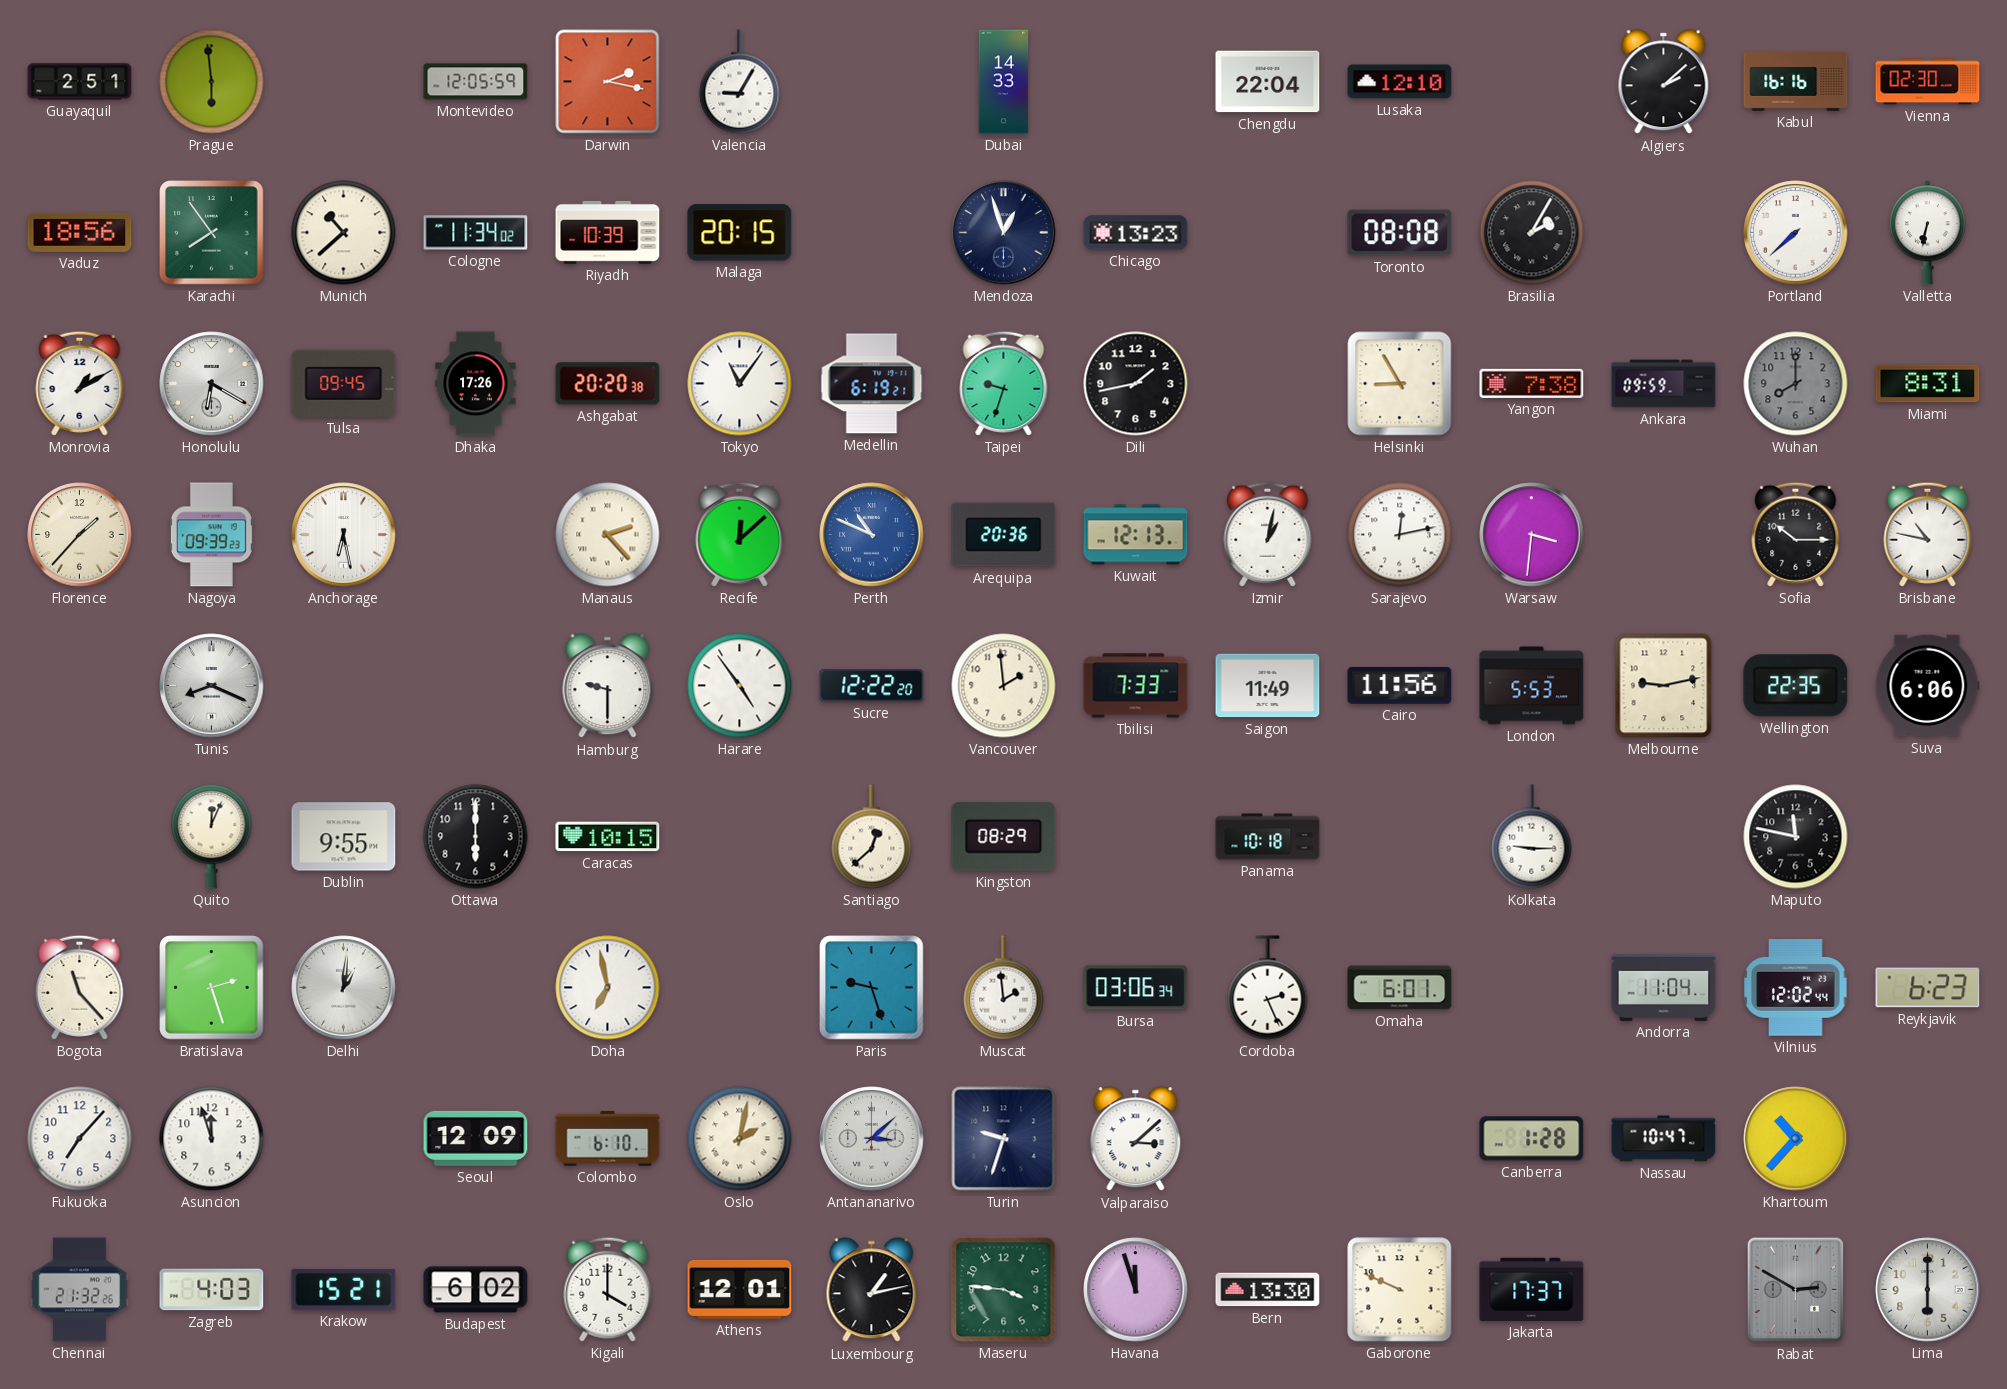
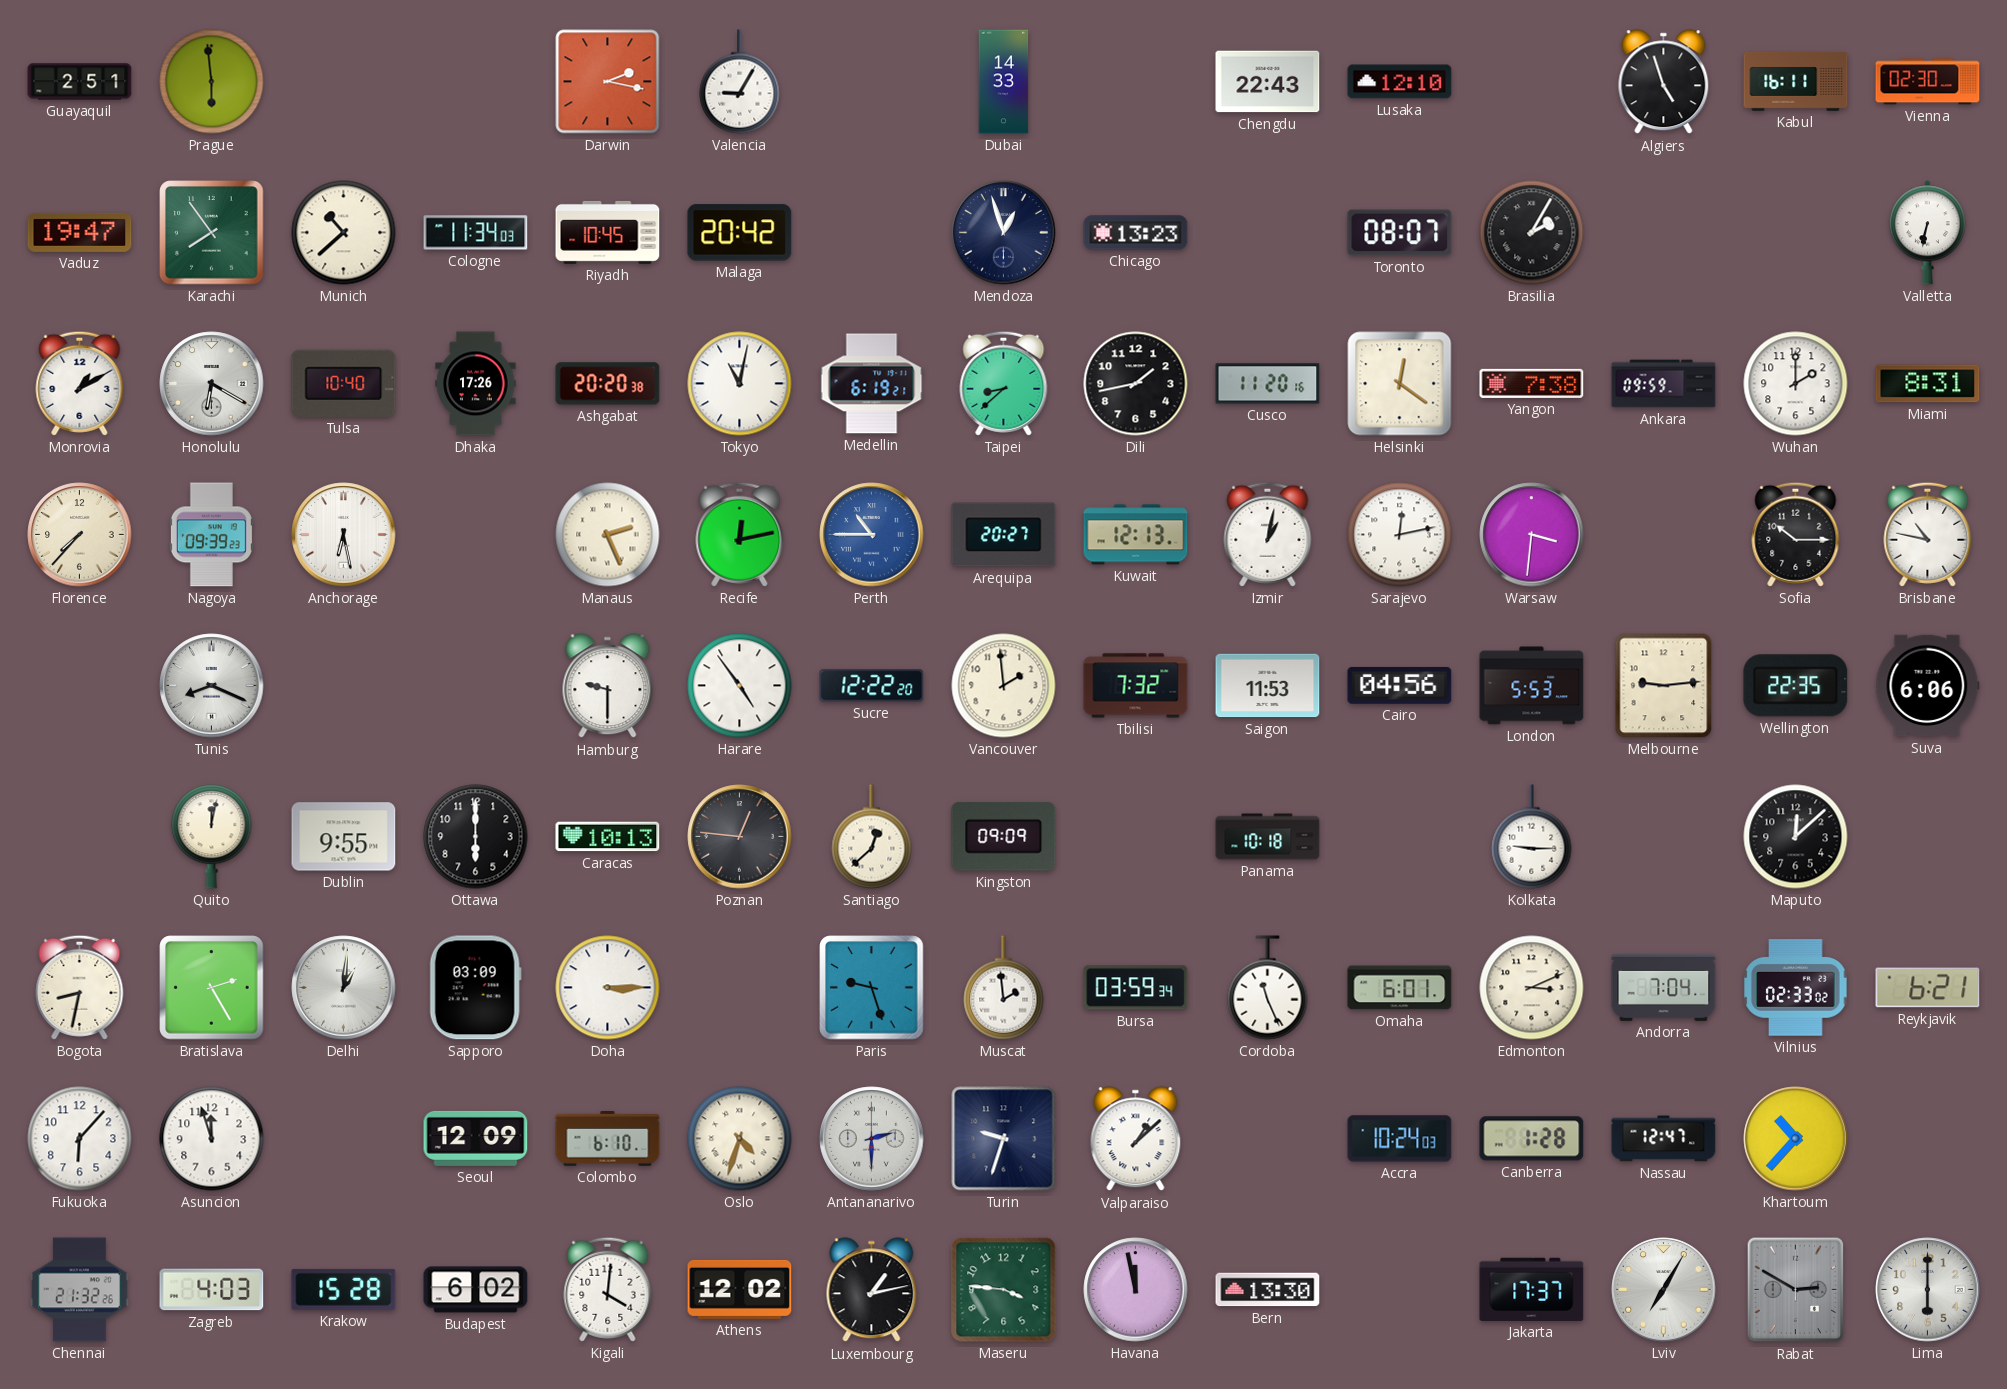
Montevideo: 12:05 -> none (476, 82)
Chengdu: 22:04 -> 22:43 (1268, 82)
Algiers: 2:08 -> 4:57 (1664, 82)
Kabul: 16:16 -> 16:11 (1796, 81)
Vaduz: 18:56 -> 19:47 (80, 232)
Cologne: 11:34:02 -> 11:34:03 (476, 233)
Riyadh: 10:39 -> 10:45 (608, 232)
Malaga: 20:15 -> 20:42 (740, 233)
Toronto: 08:08 -> 08:07 (1400, 233)
Portland: 7:38 -> none (1796, 233)
Tulsa: 09:45 -> 10:40 (344, 383)
Tokyo: 11:06 -> 11:02 (740, 384)
Taipei: 9:33 -> 8:38 (1004, 383)
Cusco: none -> 11:20 (1268, 384)
Helsinki: 8:55 -> 12:21 (1400, 384)
Wuhan: 8:00 -> 2:00 (1796, 384)
Wuhan dial: grey -> white (1796, 384)
Florence: 1:37 -> 7:37 (80, 535)
Manaus: 2:23 -> 2:26 (608, 535)
Recife: 12:08 -> 12:13 (740, 534)
Perth: 10:49 -> 10:45 (872, 535)
Arequipa: 20:36 -> 20:27 (1004, 535)
Tbilisi: 7:33 -> 7:32 (1136, 686)
Saigon: 11:49 -> 11:53 (1268, 686)
Cairo: 11:56 -> 04:56 (1400, 686)
Melbourne: 9:13 -> 9:14 (1664, 686)
Quito: 12:04 -> 12:02 (212, 837)
Caracas: 10:15 -> 10:13 (608, 837)
Poznan: none -> 12:46 (740, 837)
Kingston: 08:29 -> 09:09 (1004, 837)
Maputo: 11:47 -> 12:08 (1796, 837)
Bogota: 11:23 -> 8:32 (80, 987)
Bratislava: 2:27 -> 2:25 (212, 988)
Sapporo: none -> 03:09 (475, 988)
Doha: 6:58 -> 3:15 (608, 988)
Bursa: 03:06 -> 03:59 (1136, 988)
Cordoba: 2:26 -> 11:26 (1268, 988)
Edmonton: none -> 3:11 (1532, 988)
Andorra: 11:04 -> 7:04 (1664, 987)
Vilnius: 12:02 -> 02:33 (1796, 988)
Reykjavik: 6:23 -> 6:21 (1928, 988)
Fukuoka: 7:07 -> 6:07 (80, 1139)
Oslo: 2:02 -> 4:33 (740, 1139)
Antananarivo: 3:08 -> 2:30 (872, 1139)
Valparaiso: 3:08 -> 1:08 (1136, 1139)
Accra: none -> 10:24 (1400, 1139)
Nassau: 10:47 -> 12:47 (1664, 1139)
Krakow: 15:21 -> 15:28 (344, 1289)
Kigali: 4:00 -> 4:01 (608, 1289)
Athens: 12:01 -> 12:02 (740, 1289)
Havana: 11:57 -> 11:58 (1136, 1290)
Gaborone: 9:49 -> none (1400, 1290)
Lviv: none -> 7:05 (1664, 1290)
